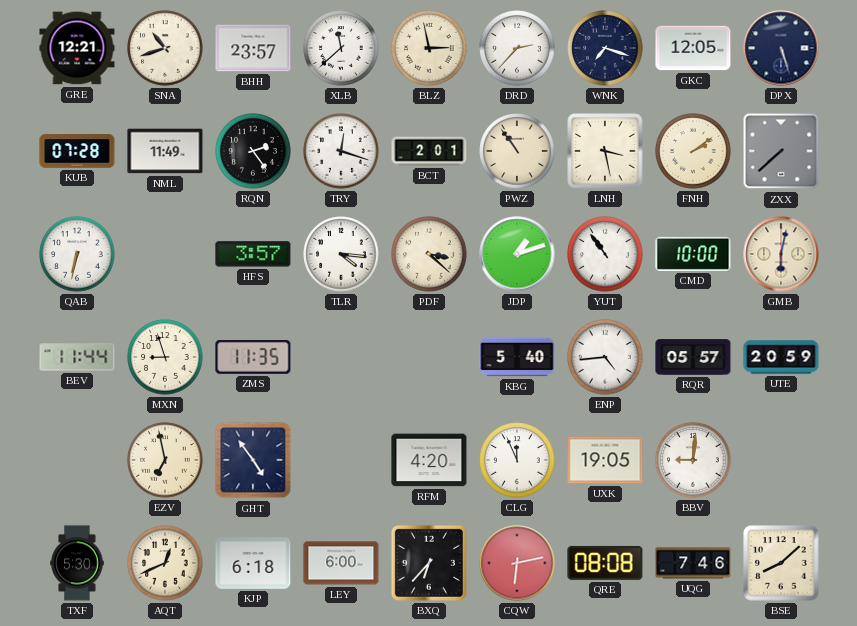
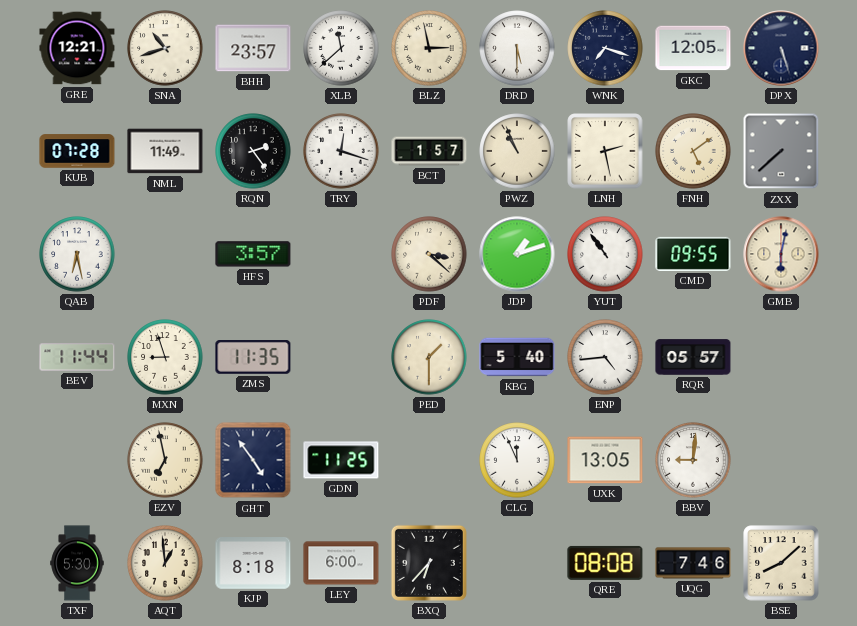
DRD: 2:37 -> 5:30 (517, 48)
BCT: 2:01 -> 1:57 (429, 151)
PWZ: 10:54 -> 10:56 (517, 151)
LNH: 3:28 -> 2:28 (605, 151)
FNH: 2:09 -> 5:09 (693, 151)
QAB: 6:32 -> 6:28 (77, 254)
TLR: 4:16 -> none (341, 254)
CMD: 10:00 -> 09:55 (693, 254)
PED: none -> 1:30 (429, 357)
UTE: 20:59 -> none (781, 357)
GDN: none -> 11:25 (341, 460)
RFM: 4:20 -> none (429, 460)
UXK: 19:05 -> 13:05 (605, 460)
AQT: 12:41 -> 12:59 (165, 563)
KJP: 6:18 -> 8:18 (253, 564)
CQW: 6:13 -> none (517, 563)
